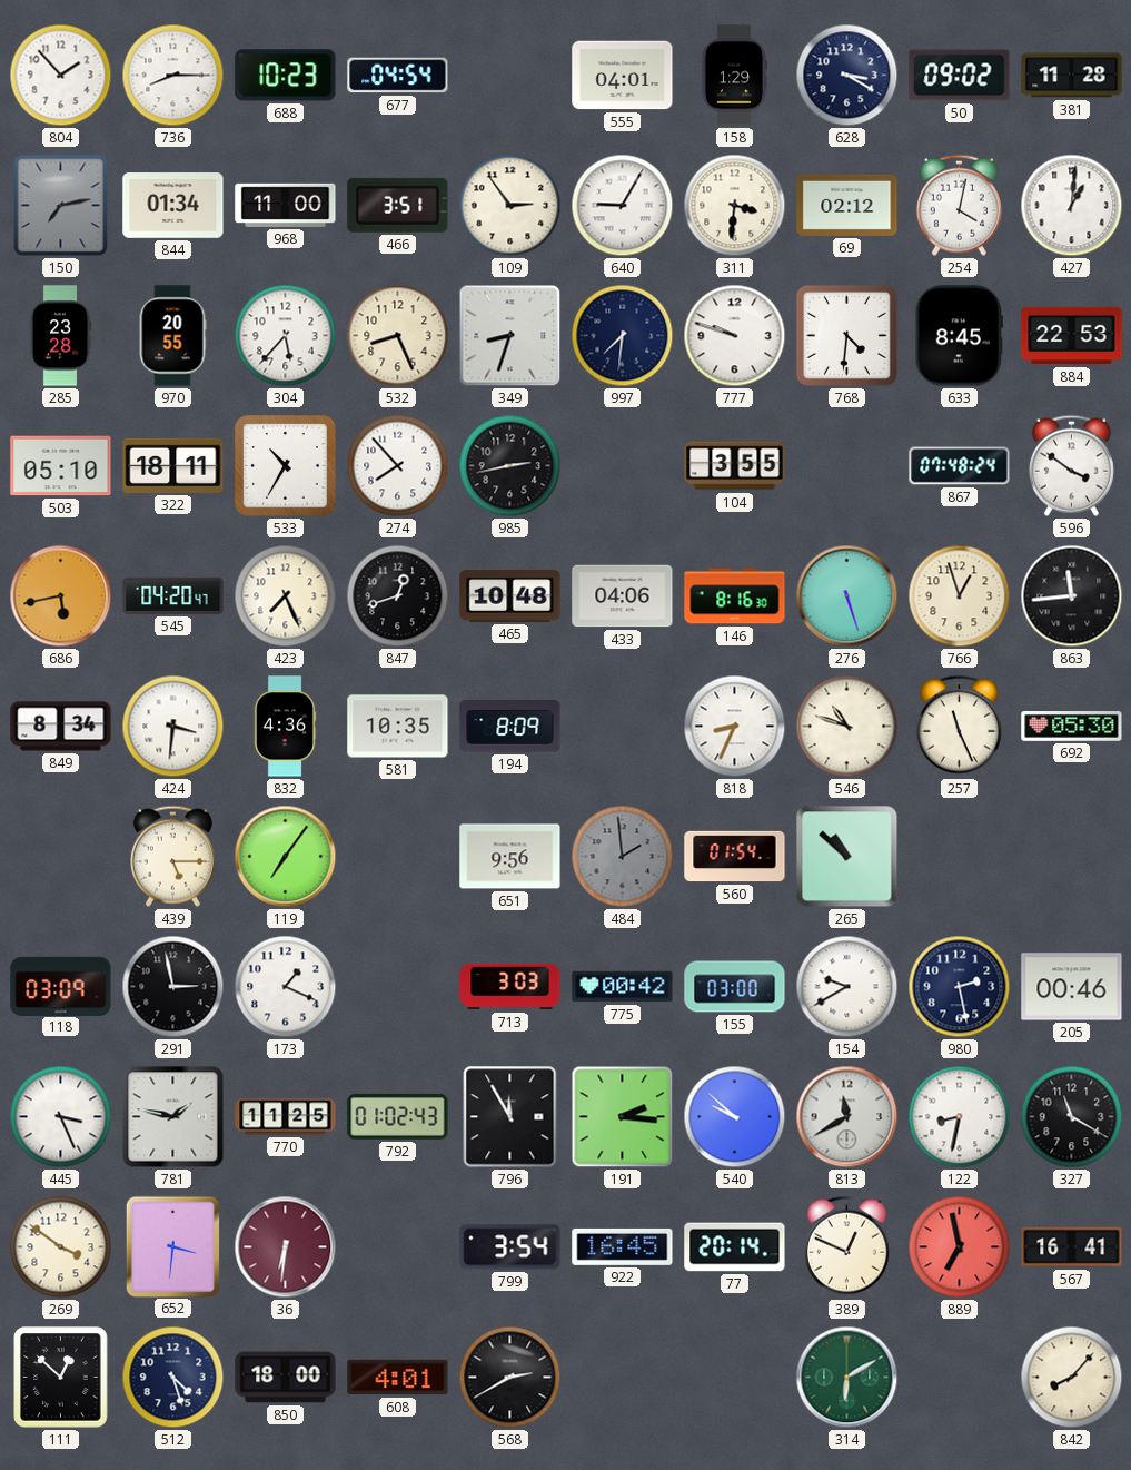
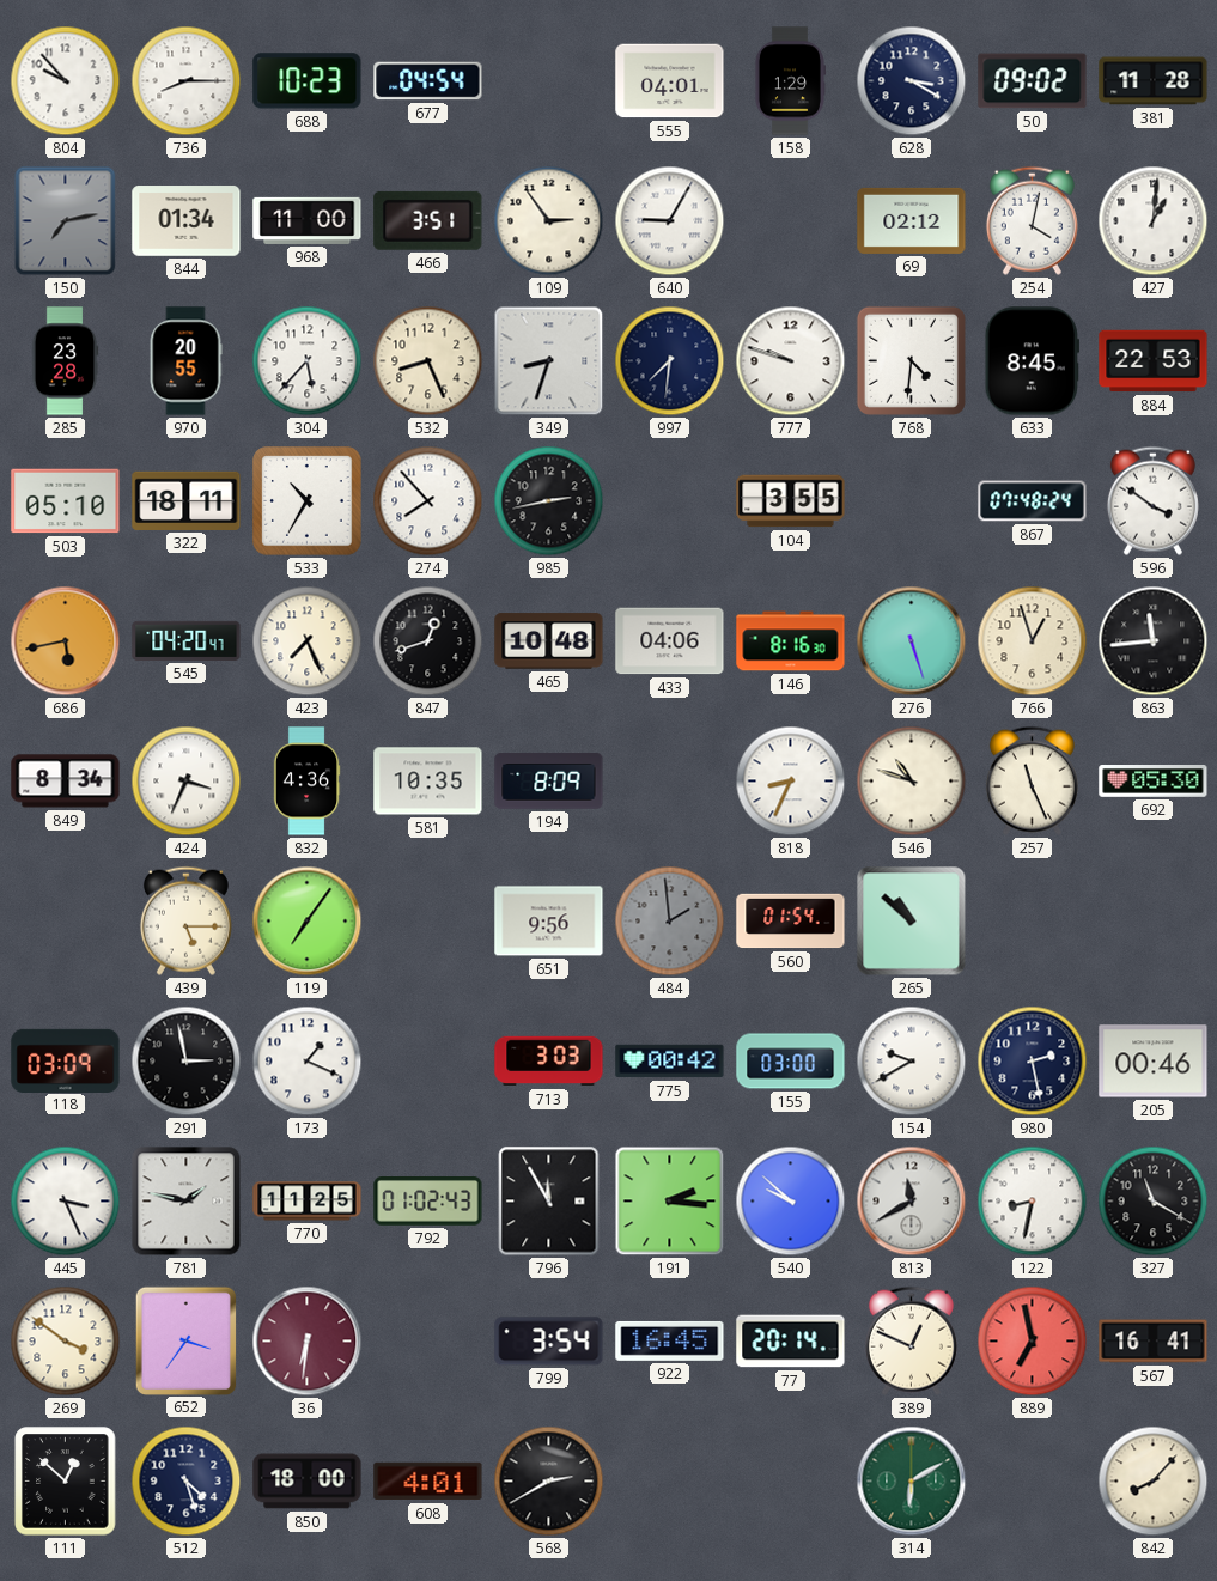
804: 1:53 -> 9:53 (66, 81)
311: 3:31 -> none (735, 206)
424: 3:31 -> 3:34 (187, 782)
652: 3:31 -> 3:36 (185, 1340)
